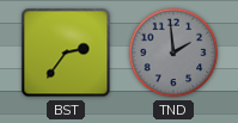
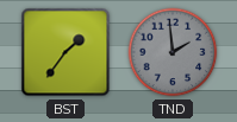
BST: 2:36 -> 1:36 (66, 52)
